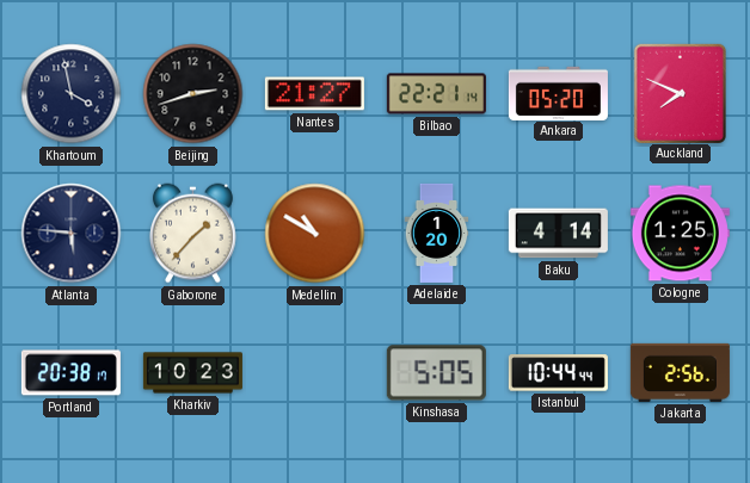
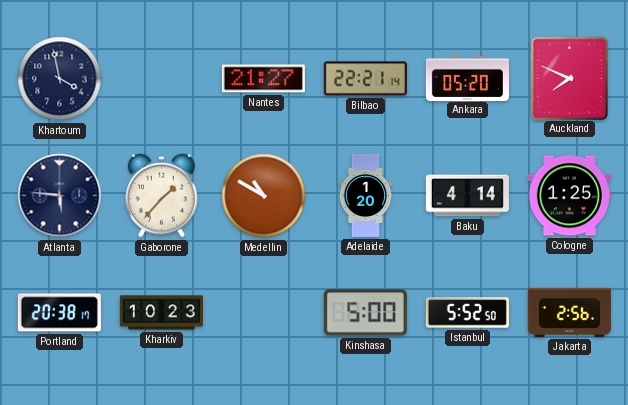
Beijing: 2:42 -> none (193, 94)
Kinshasa: 5:05 -> 5:00 (365, 313)
Istanbul: 10:44 -> 5:52 (467, 313)
